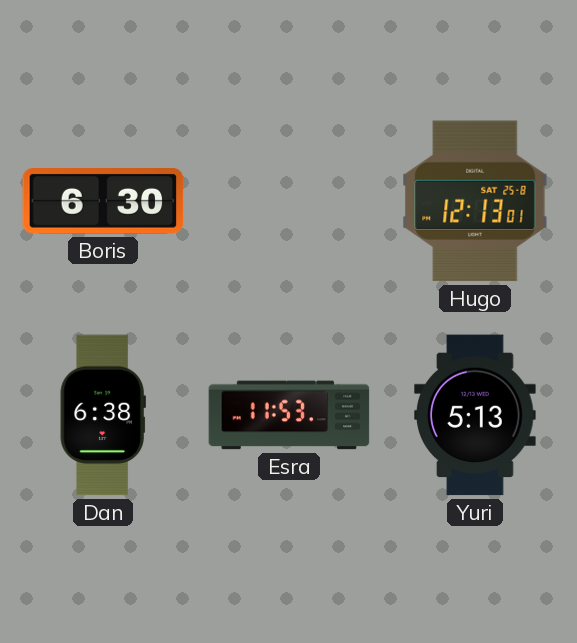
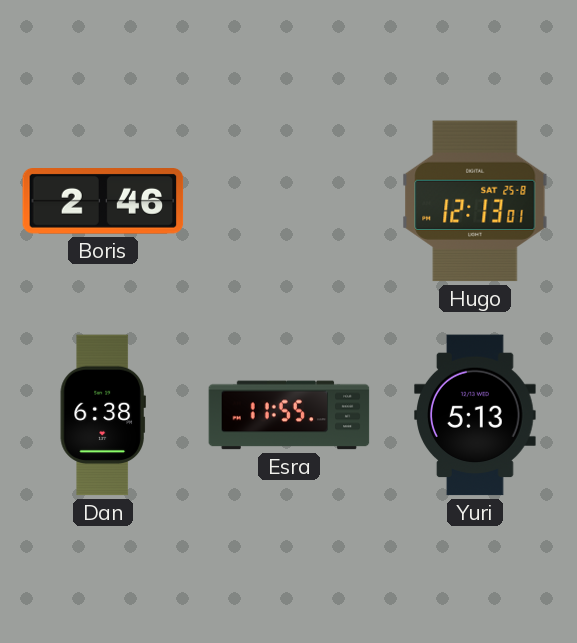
Boris: 6:30 -> 2:46 (103, 202)
Esra: 11:53 -> 11:55 (289, 415)
